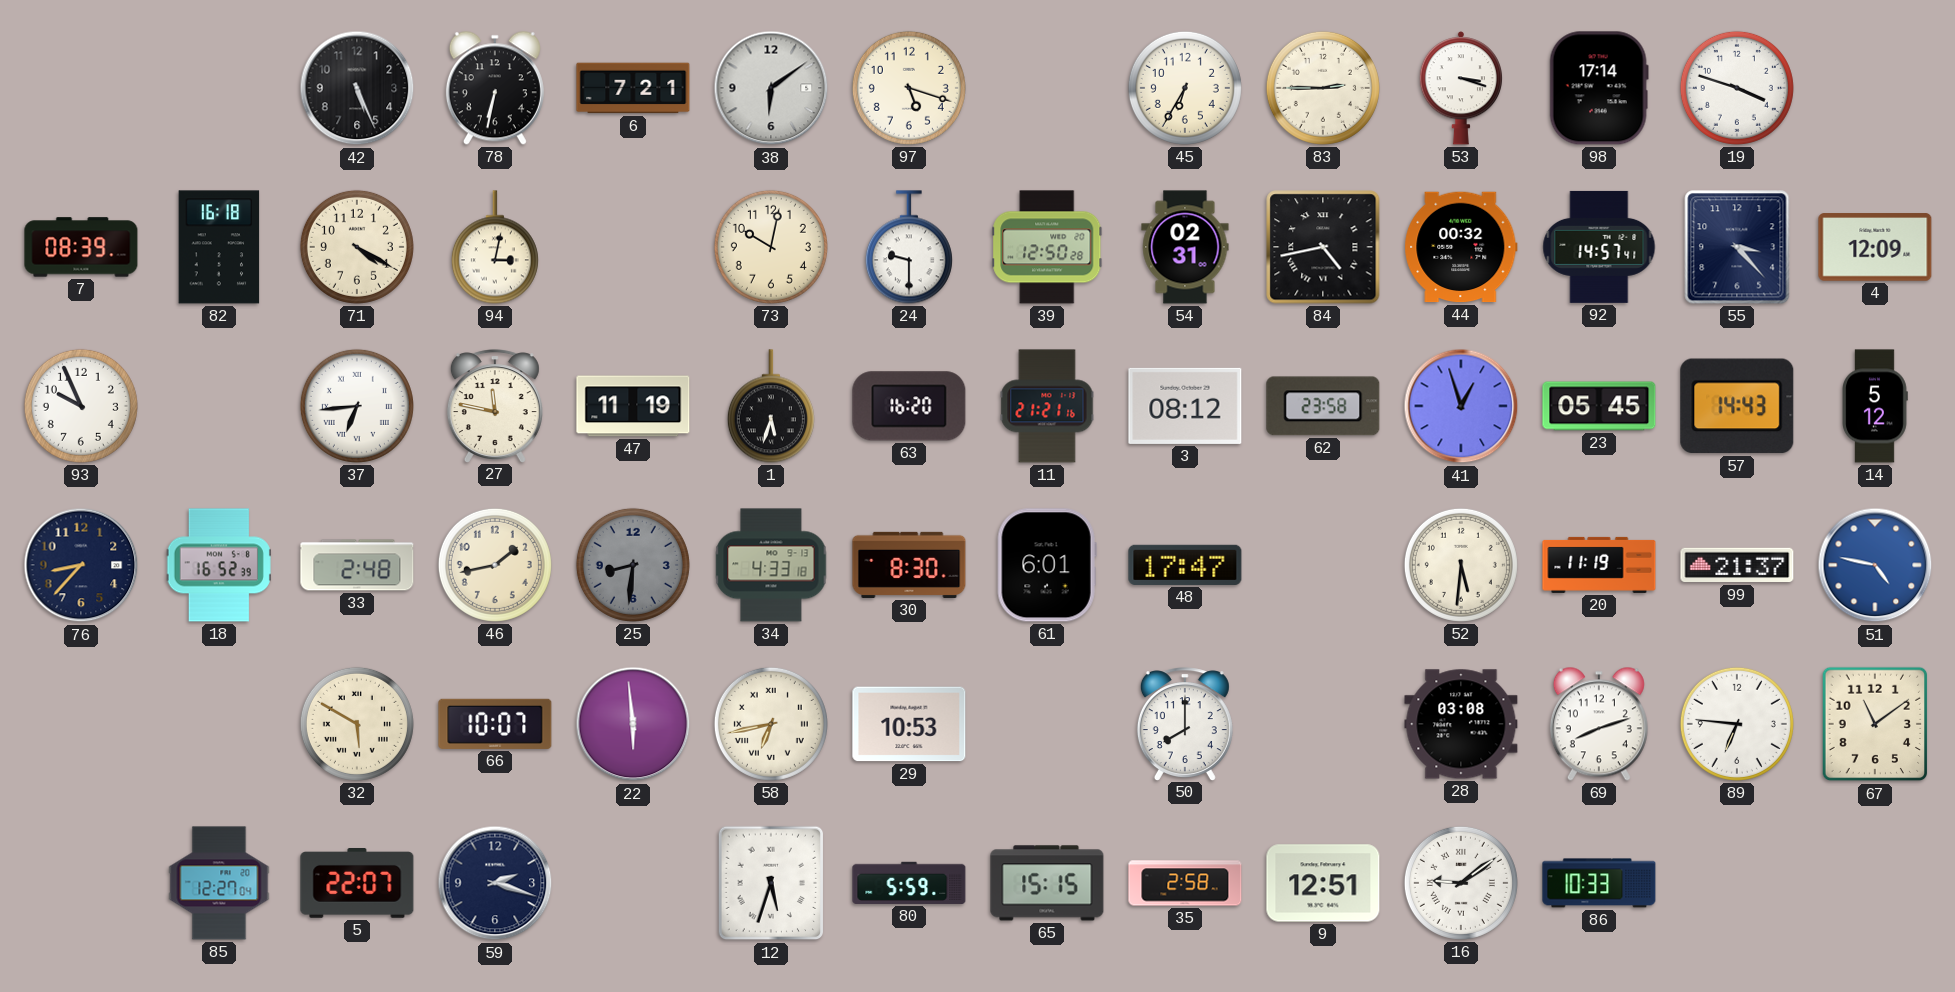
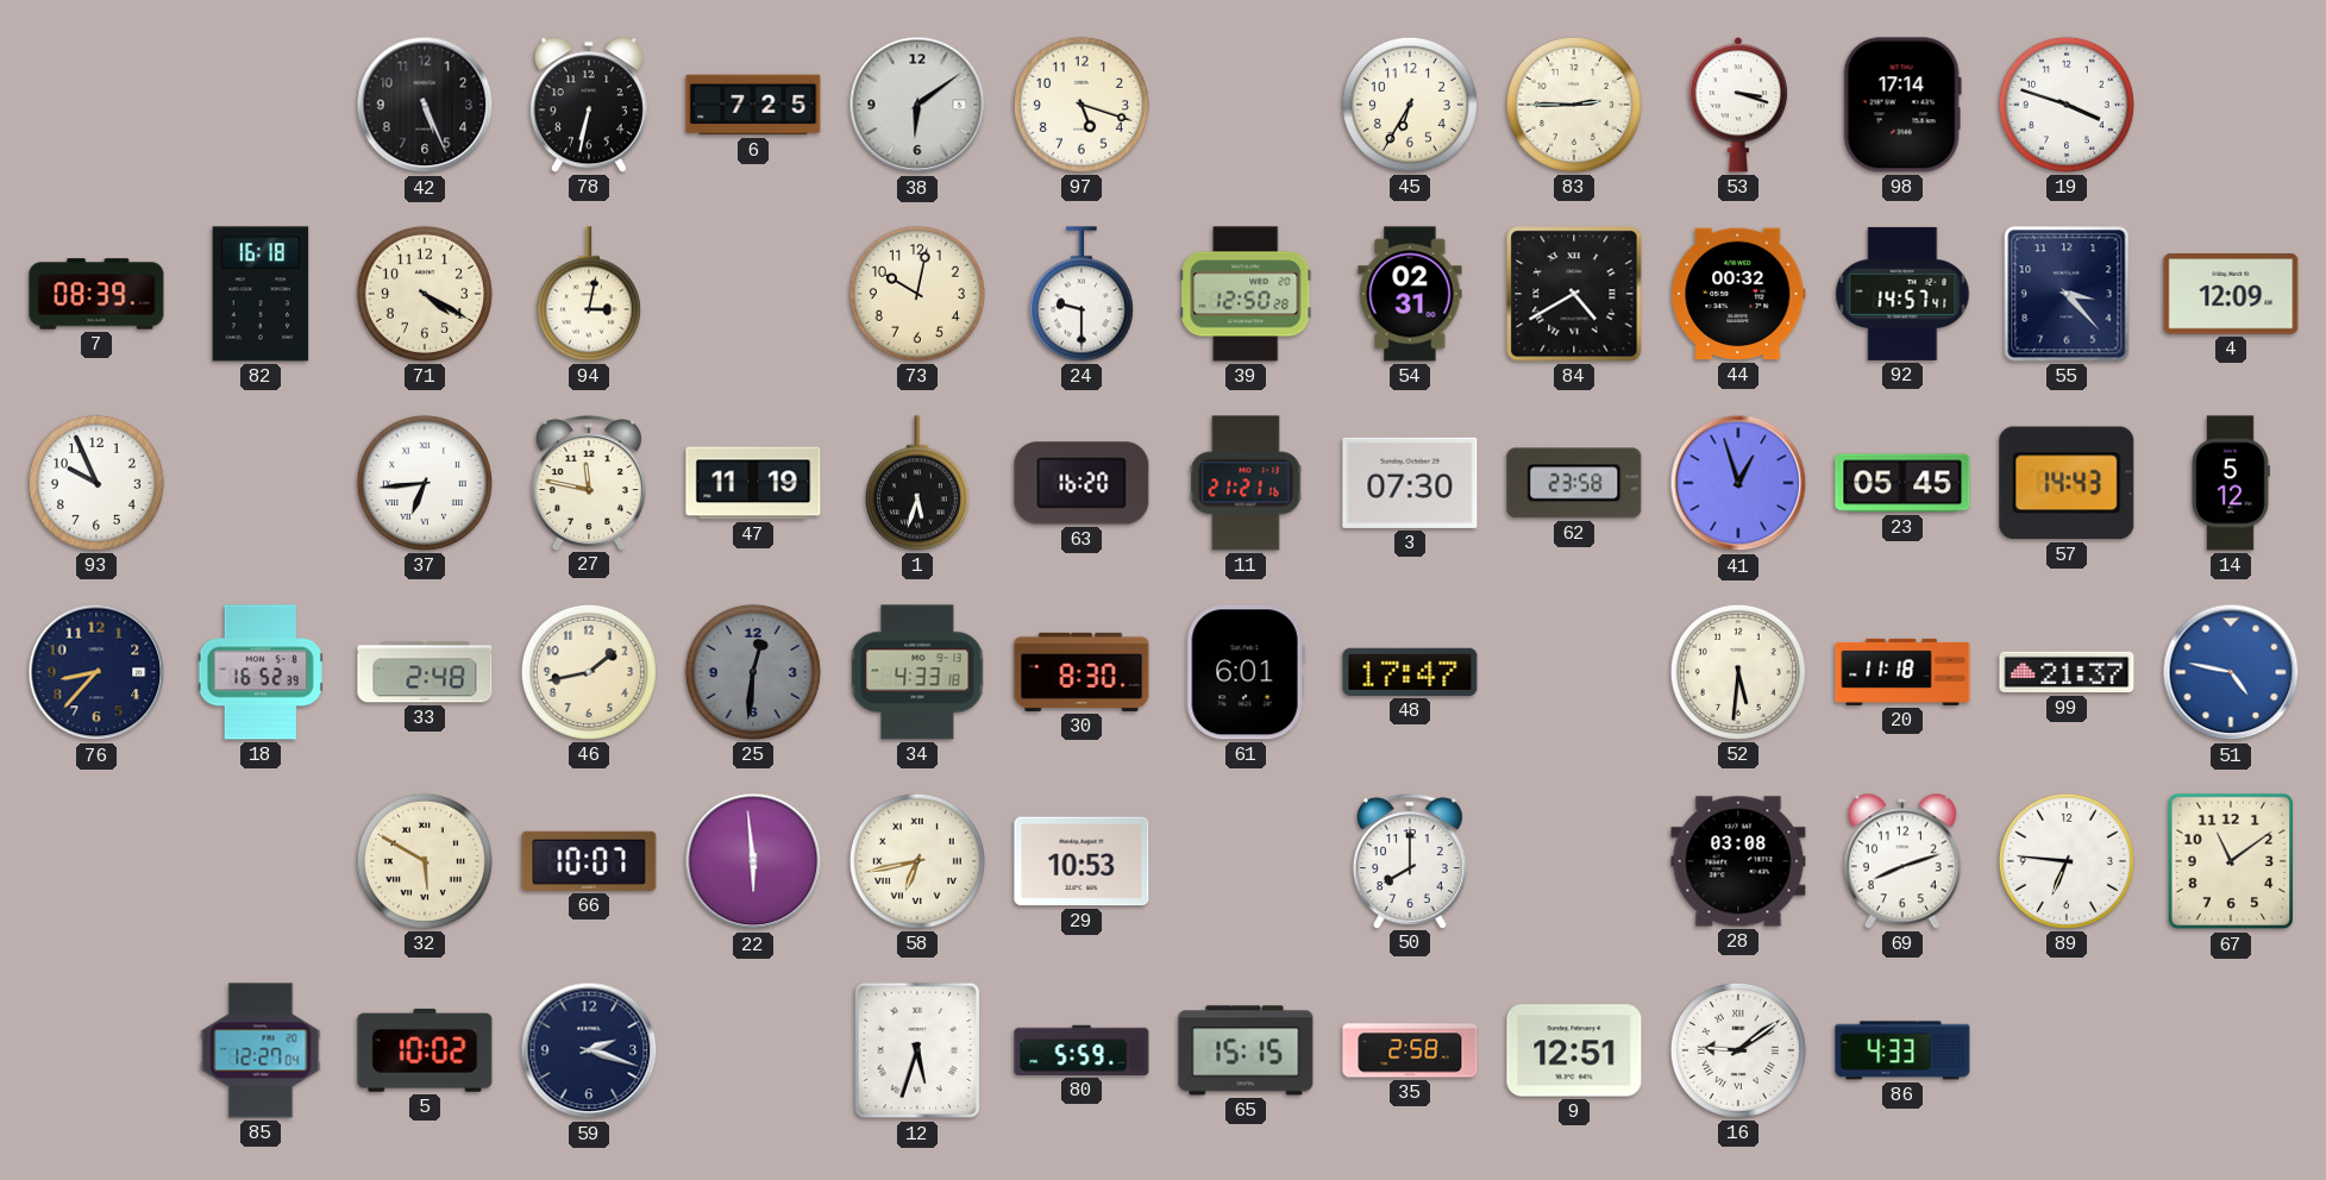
6: 7:21 -> 7:25 (753, 105)
84: 4:43 -> 4:40 (1574, 294)
3: 08:12 -> 07:30 (1410, 483)
25: 8:31 -> 12:31 (753, 672)
20: 11:19 -> 11:18 (1902, 672)
5: 22:07 -> 10:02 (425, 1052)
86: 10:33 -> 4:33 (1902, 1050)
